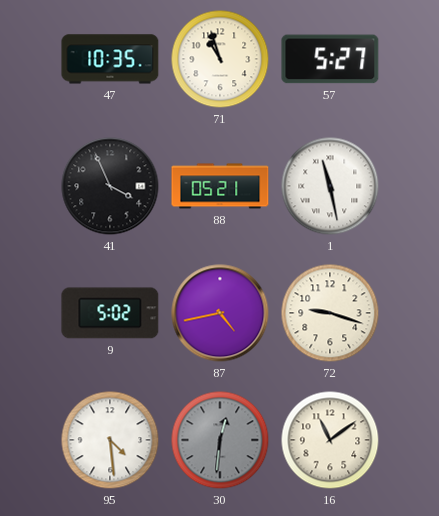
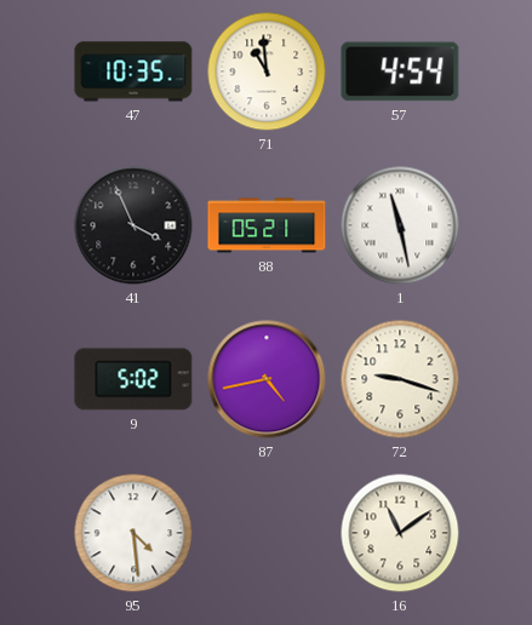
71: 10:57 -> 10:59 (267, 71)
57: 5:27 -> 4:54 (400, 71)
30: 12:31 -> none (220, 440)
